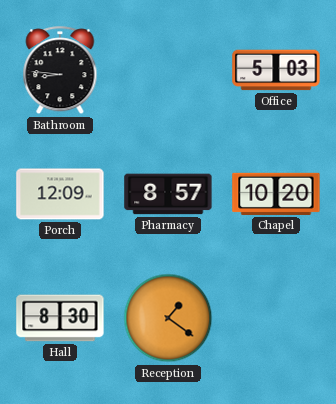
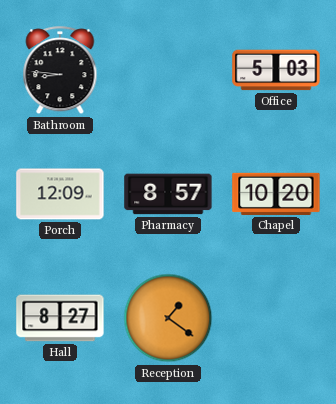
Hall: 8:30 -> 8:27 (60, 318)
